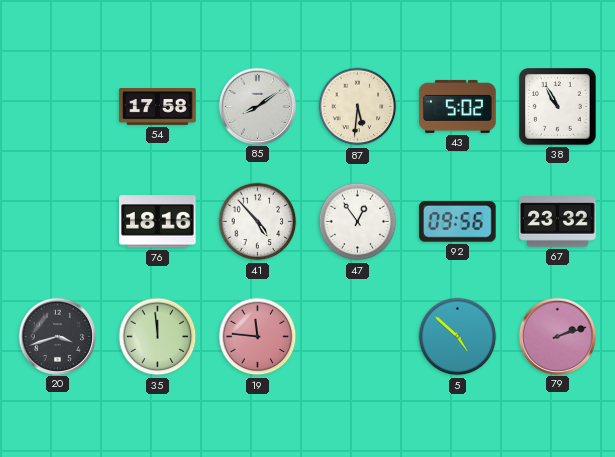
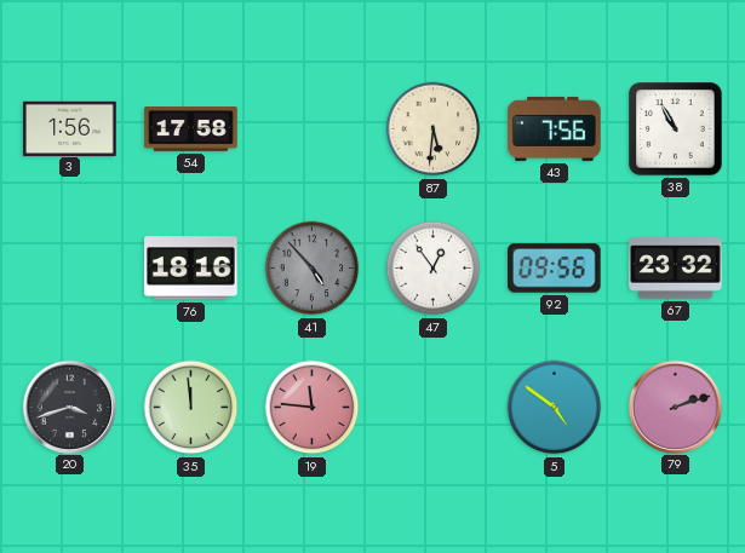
3: none -> 1:56 (70, 128)
85: 8:09 -> none (257, 106)
43: 5:02 -> 7:56 (555, 128)
41 dial: white -> grey (313, 269)
5: 4:52 -> 4:51 (555, 408)
